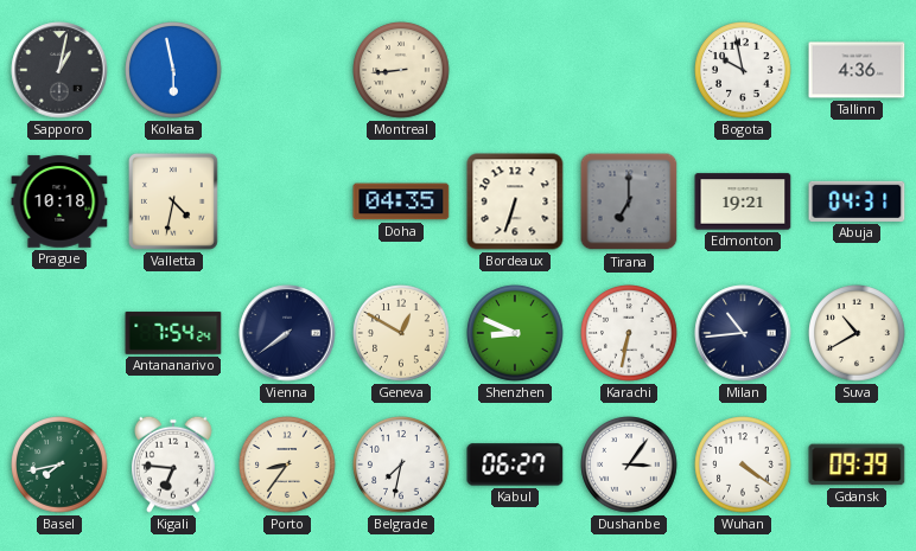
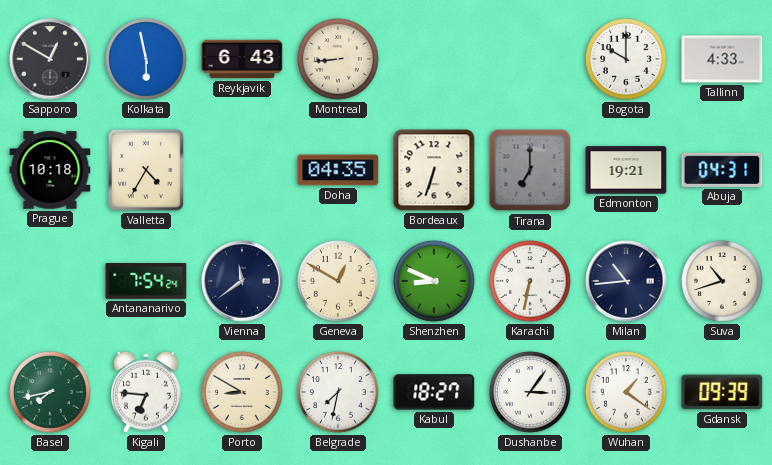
Sapporo: 1:02 -> 12:50 (50, 59)
Reykjavik: none -> 6:43 (242, 59)
Bogota: 9:58 -> 10:00 (626, 59)
Tallinn: 4:36 -> 4:33 (722, 59)
Valletta: 4:32 -> 4:35 (146, 170)
Vienna: 7:39 -> 11:39 (242, 281)
Suva: 10:40 -> 10:42 (722, 281)
Porto: 8:36 -> 8:50 (242, 392)
Kabul: 06:27 -> 18:27 (434, 392)
Wuhan: 4:21 -> 1:21 (626, 392)
